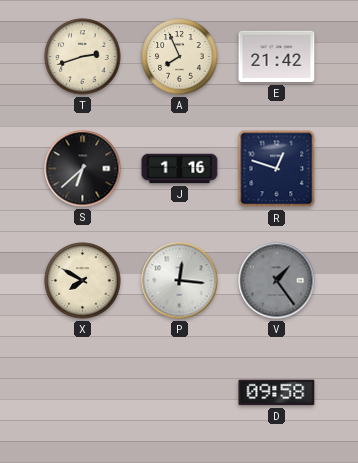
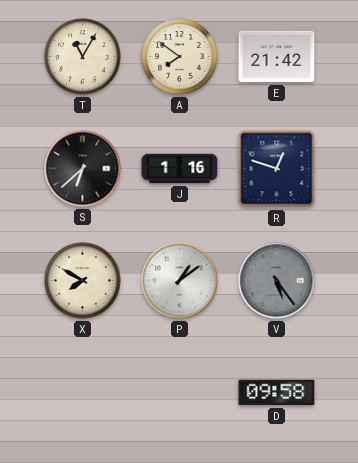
T: 2:42 -> 11:05 (83, 57)
A: 7:56 -> 7:51 (180, 57)
P: 12:16 -> 1:09 (180, 281)
V: 1:24 -> 5:24 (277, 281)
